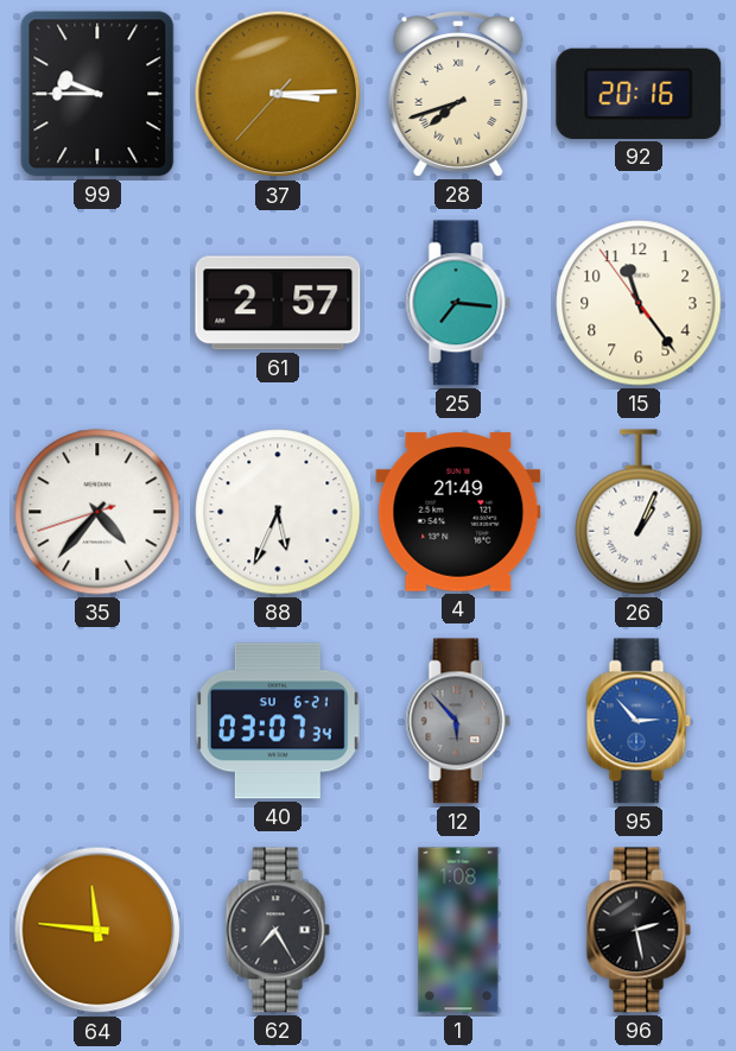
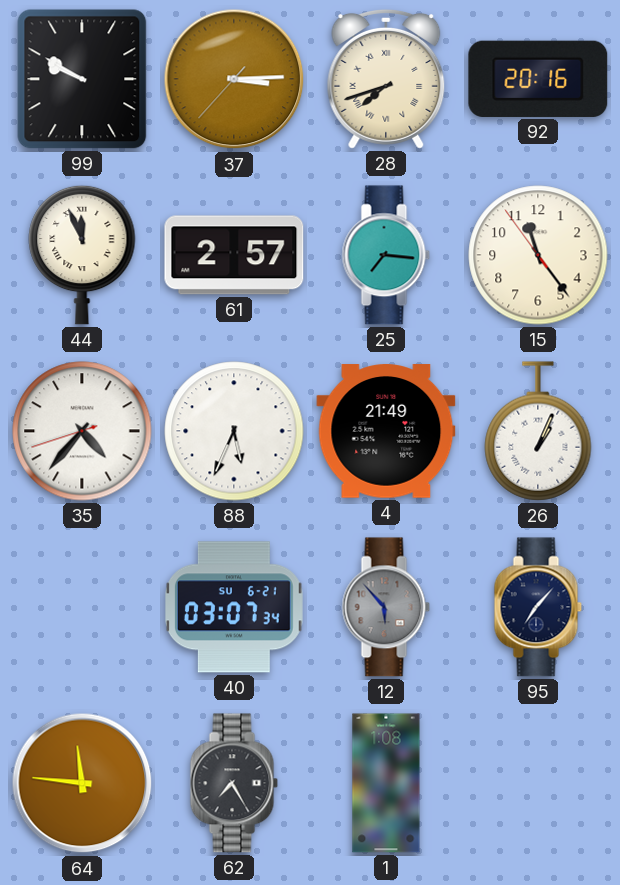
99: 9:45 -> 9:50 (82, 79)
44: none -> 11:56 (82, 255)
95: 2:53 -> 7:07 (538, 607)
95 dial: blue -> navy (538, 607)
96: 2:28 -> none (639, 930)
